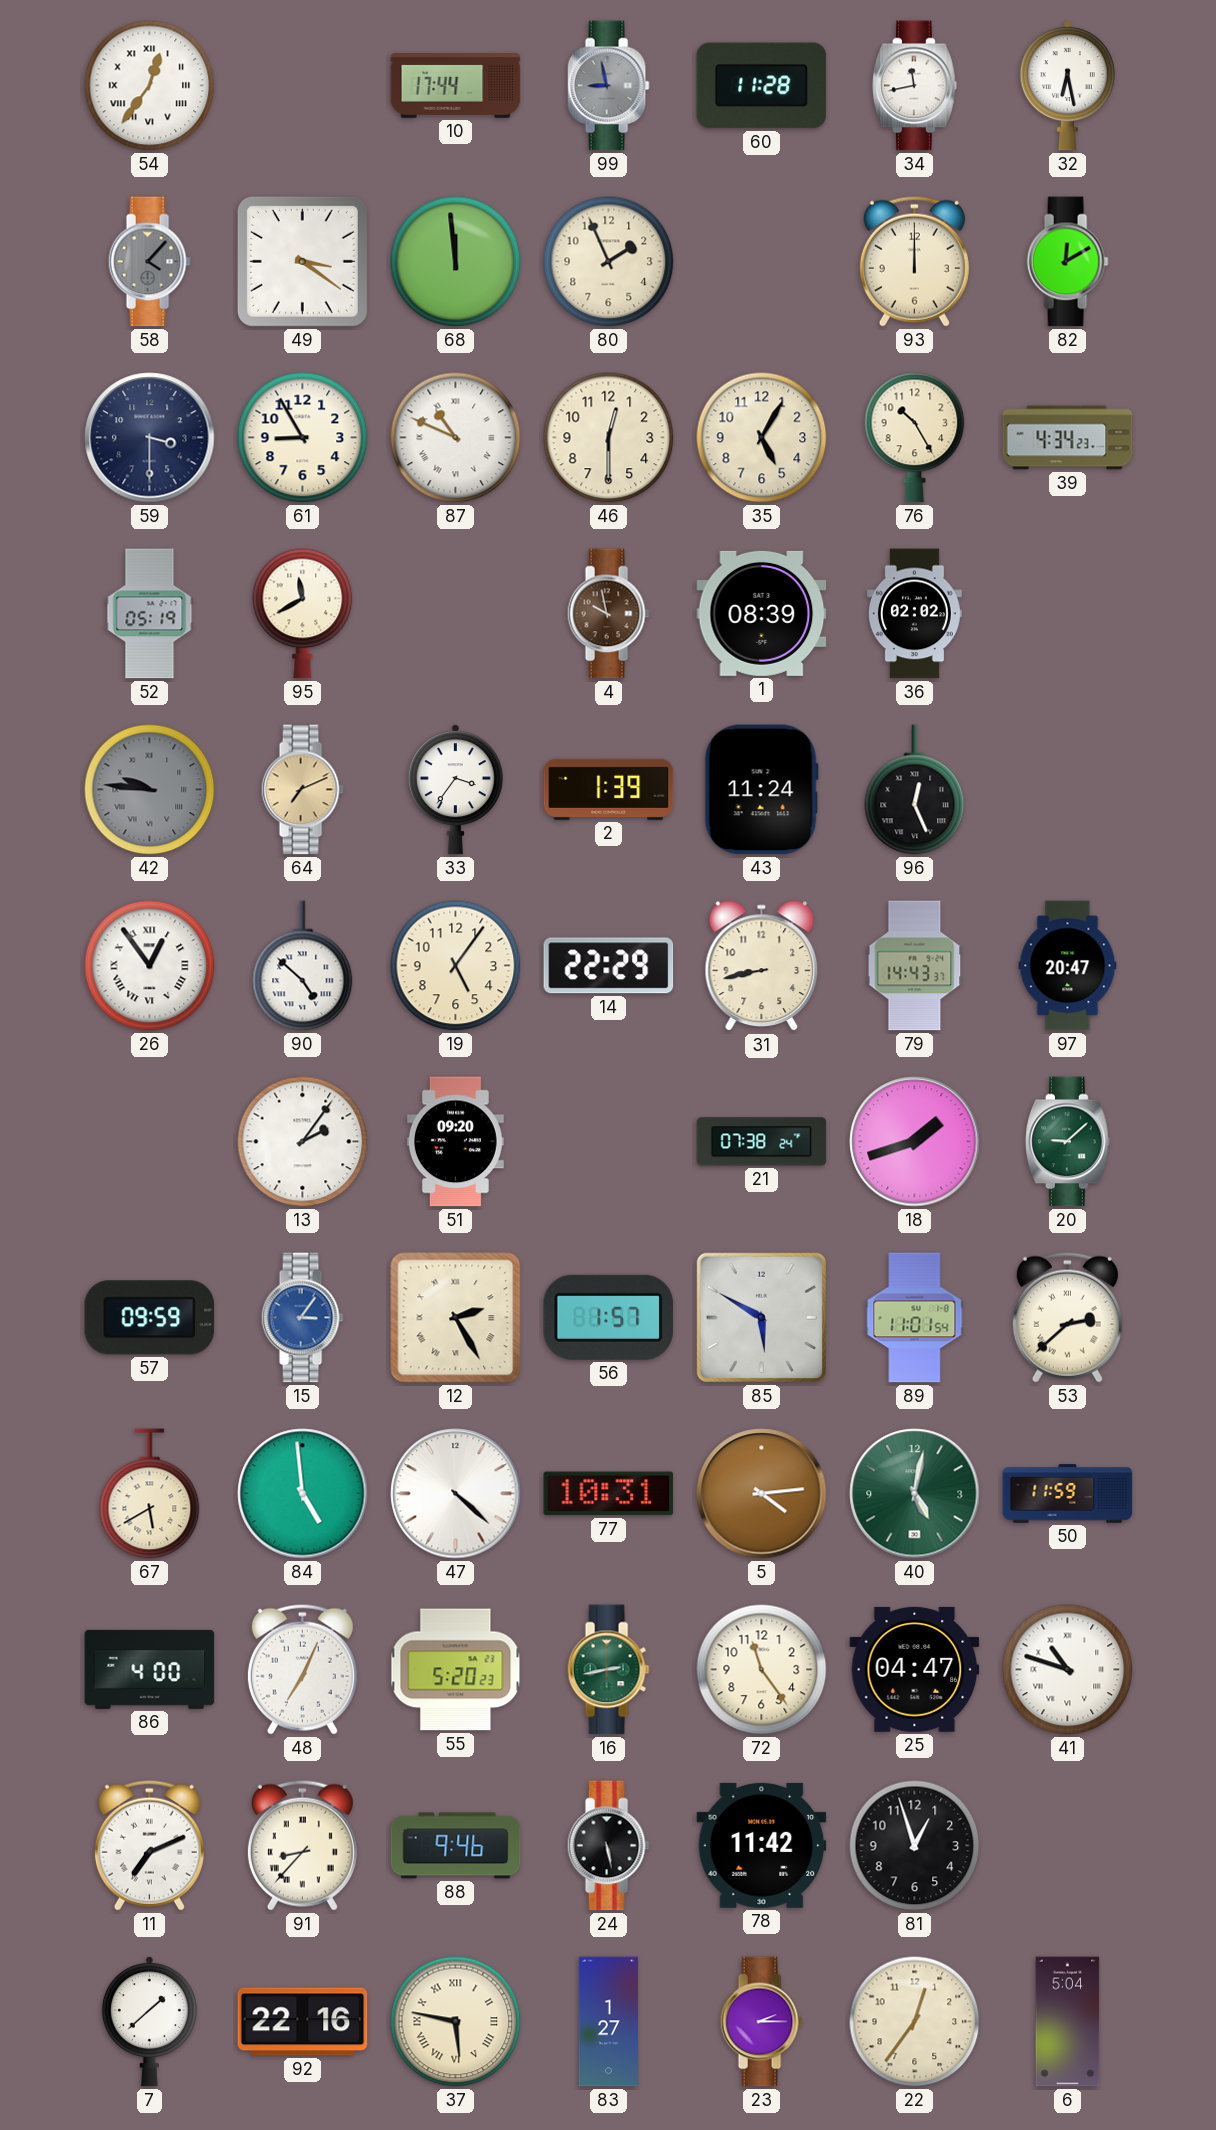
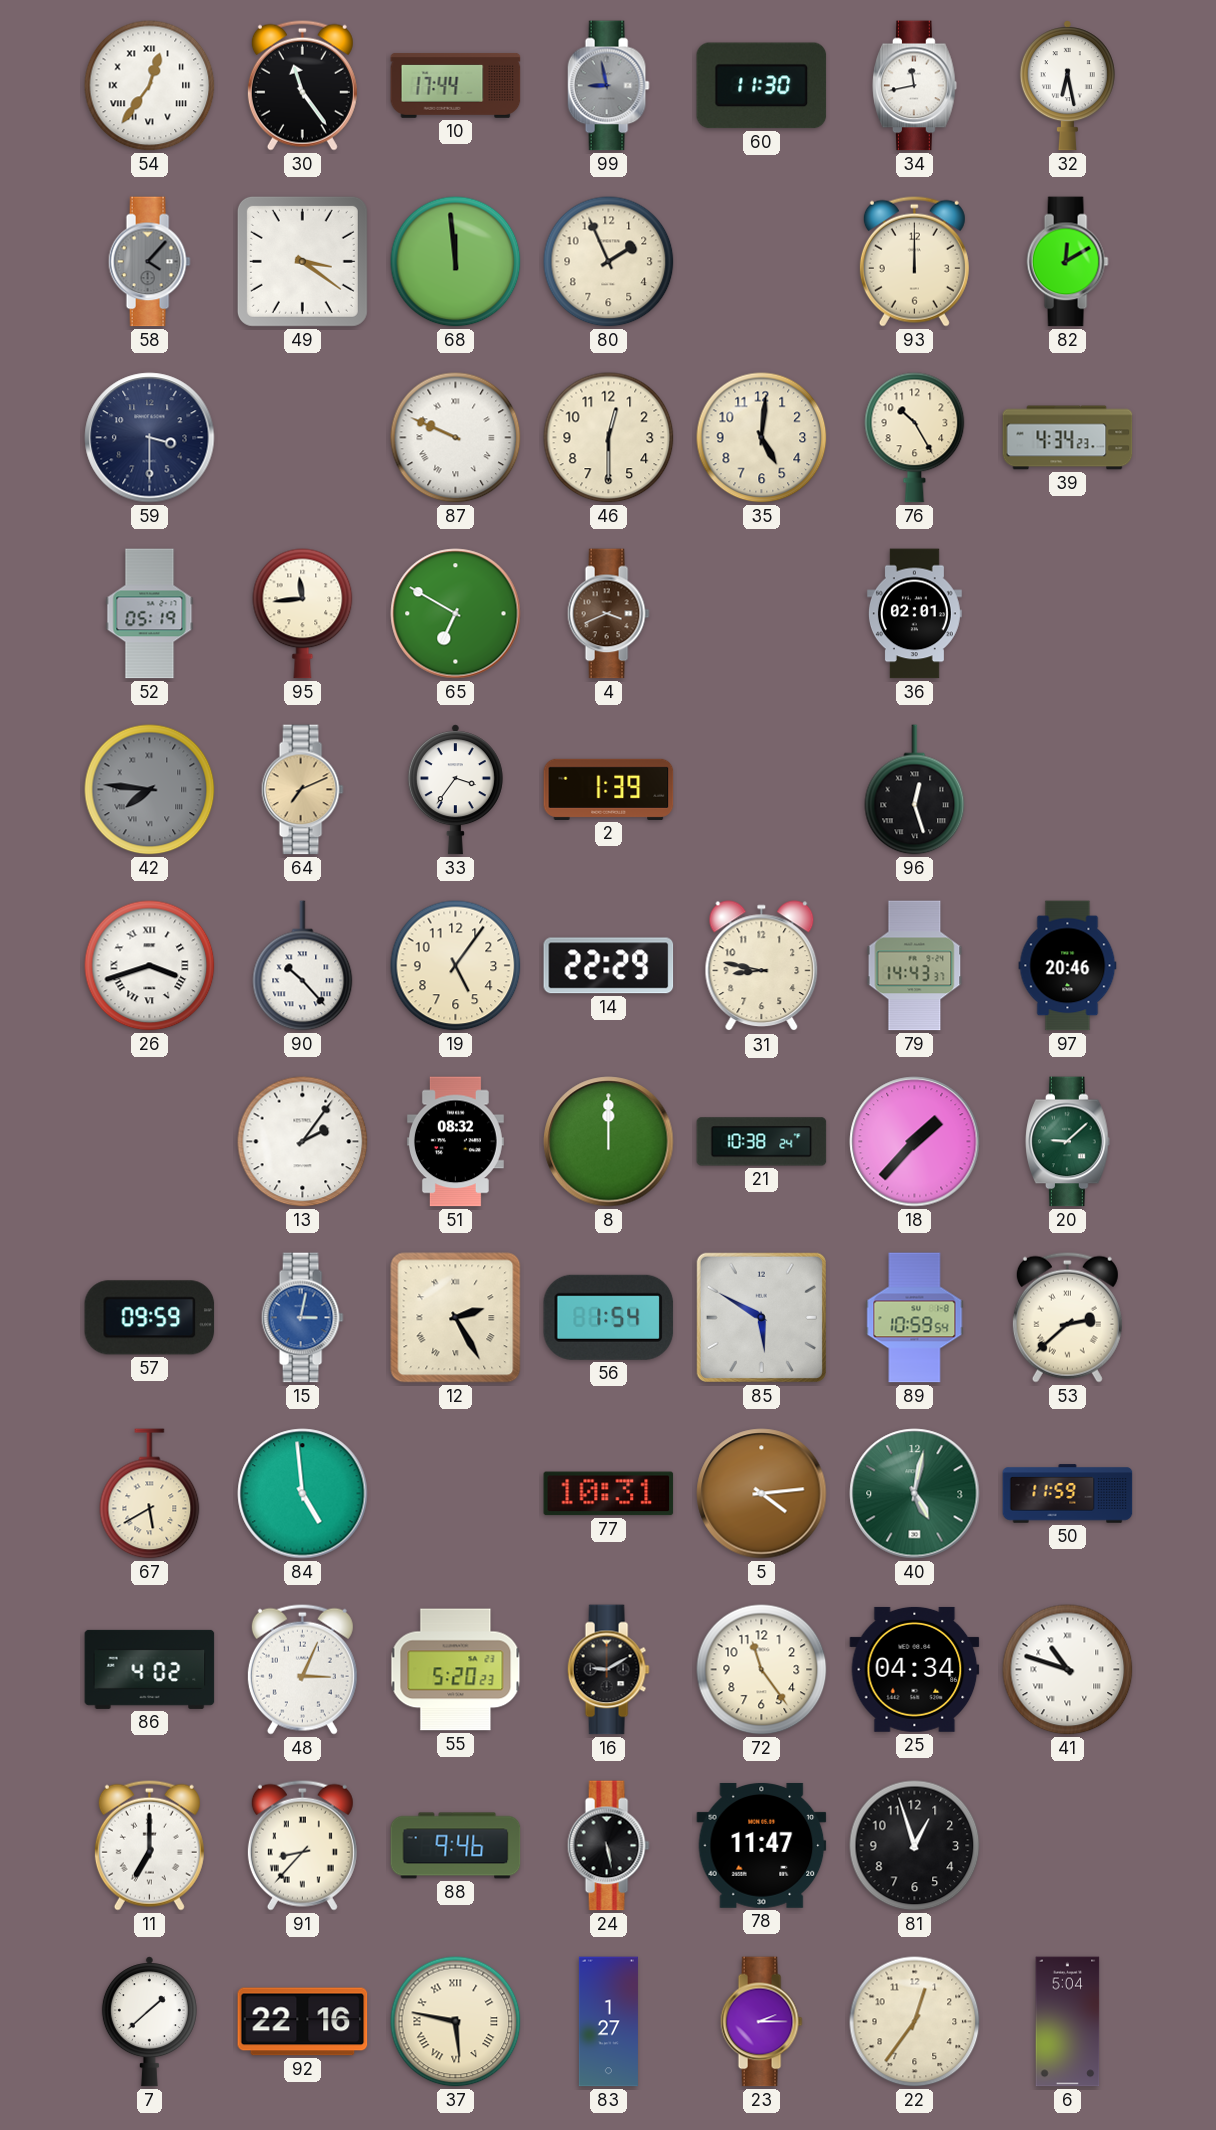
30: none -> 11:24 (302, 85)
60: 11:28 -> 11:30 (762, 86)
61: 8:55 -> none (303, 438)
87: 10:49 -> 9:49 (456, 438)
35: 5:05 -> 5:01 (762, 438)
95: 11:40 -> 11:44 (303, 614)
65: none -> 6:50 (456, 614)
4: 9:58 -> 3:41 (608, 614)
1: 08:39 -> none (762, 613)
36: 02:02 -> 02:01 (914, 614)
42: 9:46 -> 7:46 (150, 790)
43: 11:24 -> none (761, 790)
96: 12:26 -> 12:27 (915, 790)
26: 12:54 -> 3:42 (150, 966)
90: 4:52 -> 10:23 (303, 966)
31: 8:43 -> 8:47 (762, 966)
97: 20:47 -> 20:46 (1068, 966)
51: 09:20 -> 08:32 (455, 1142)
8: none -> 12:00 (609, 1142)
21: 07:38 -> 10:38 (762, 1142)
18: 1:42 -> 1:37 (915, 1142)
15: 3:06 -> 3:02 (302, 1318)
56: 1:57 -> 1:54 (609, 1317)
89: 11:01 -> 10:59 (915, 1318)
47: 4:22 -> none (456, 1494)
86: 4:00 -> 4:02 (150, 1669)
48: 7:04 -> 3:04 (302, 1669)
16: 2:43 -> 9:10 (608, 1670)
16 dial: green -> black (608, 1670)
25: 04:47 -> 04:34 (915, 1669)
11: 7:11 -> 7:00 (149, 1845)
78: 11:42 -> 11:47 (762, 1845)
